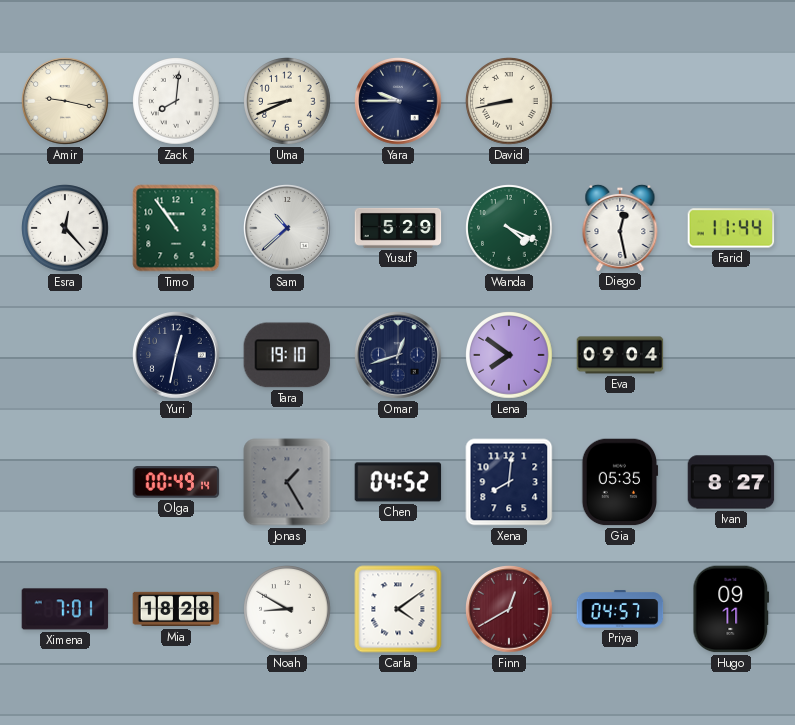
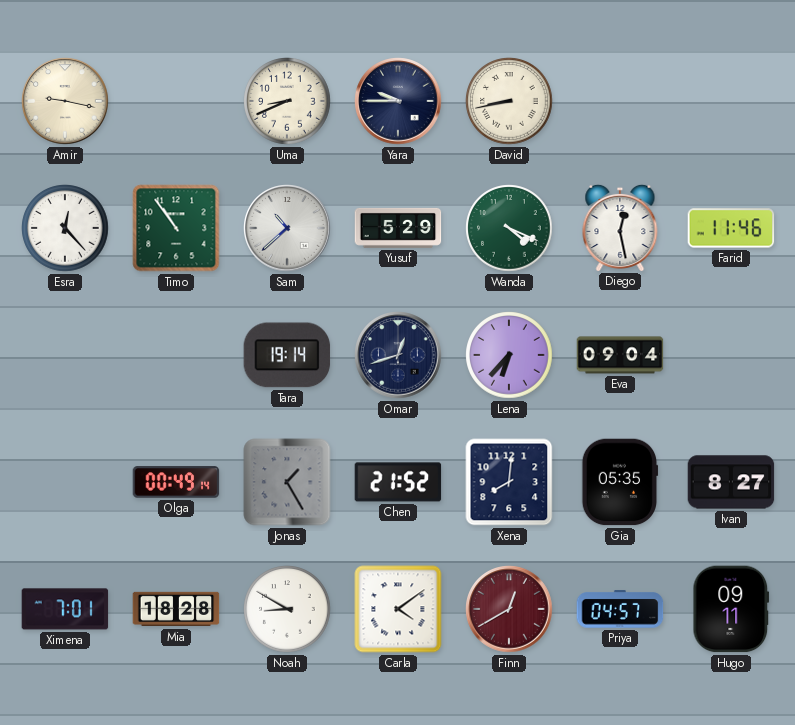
Zack: 8:01 -> none (176, 101)
Farid: 11:44 -> 11:46 (731, 228)
Yuri: 12:32 -> none (176, 355)
Tara: 19:10 -> 19:14 (287, 355)
Lena: 7:51 -> 6:37 (509, 355)
Chen: 04:52 -> 21:52 (398, 482)
